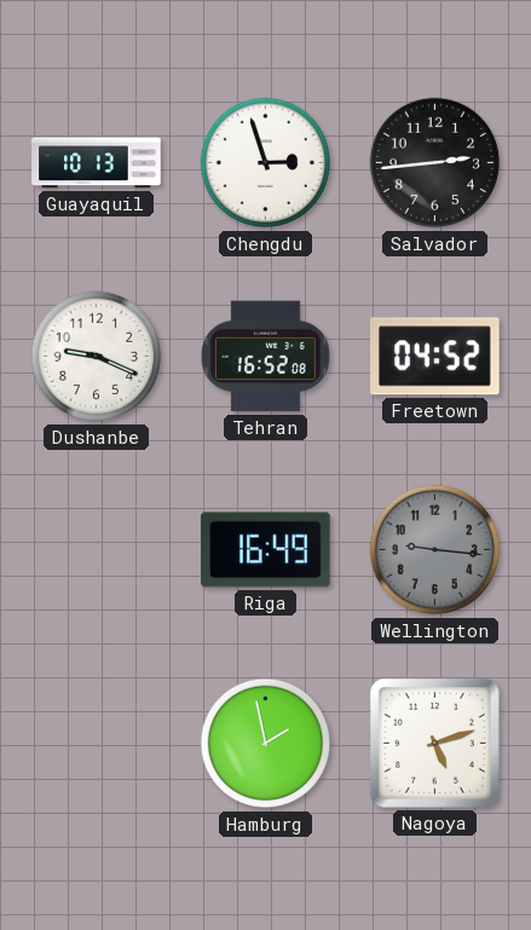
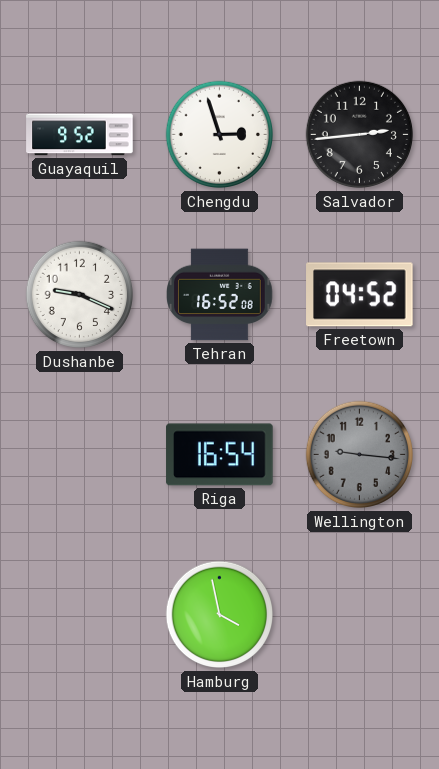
Guayaquil: 10:13 -> 9:52 (80, 135)
Riga: 16:49 -> 16:54 (220, 455)
Hamburg: 1:58 -> 3:58 (220, 615)
Nagoya: 5:12 -> none (434, 743)
